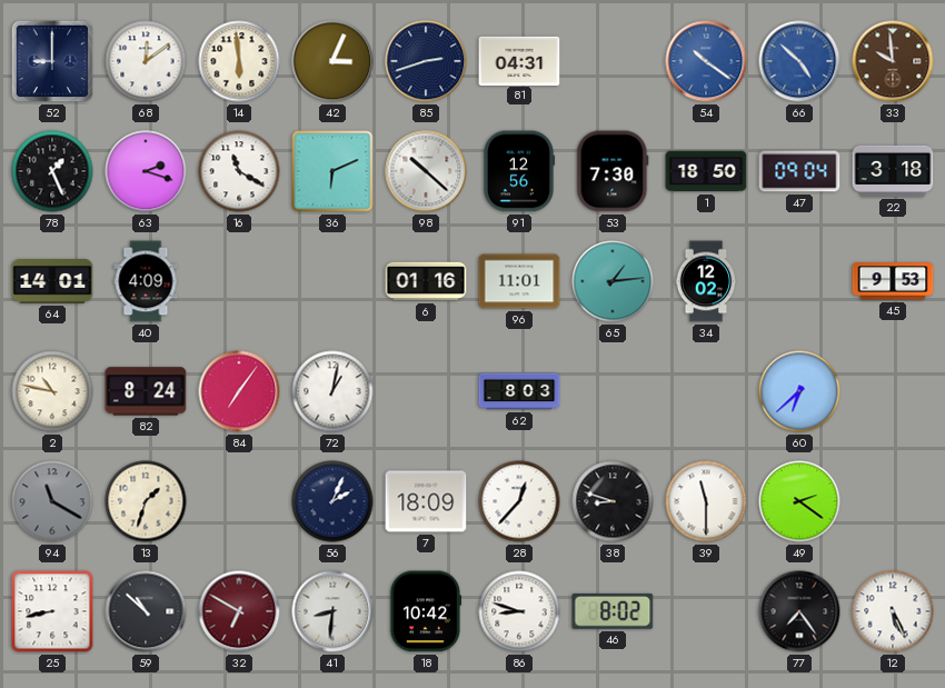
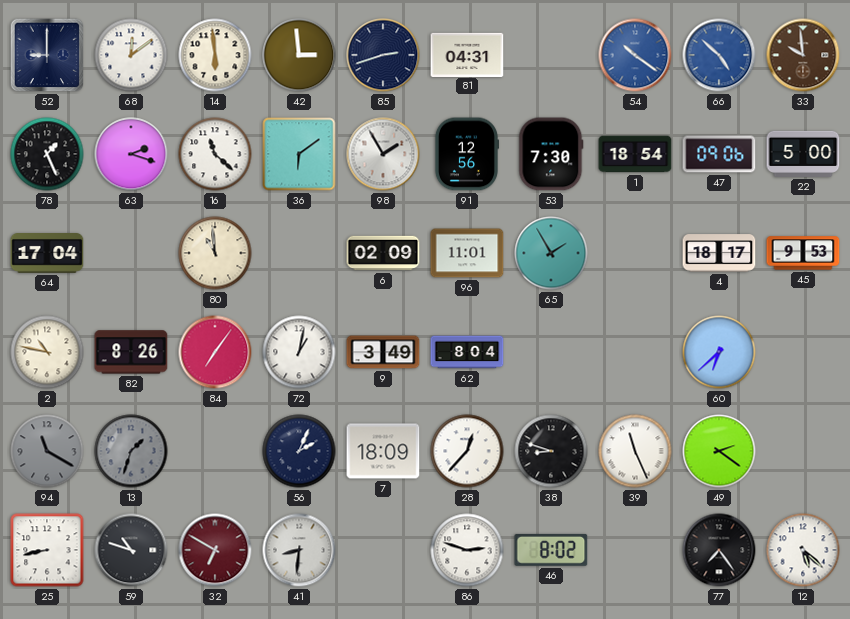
42: 3:04 -> 2:59 (299, 55)
16: 11:20 -> 11:22 (215, 154)
36: 6:11 -> 6:09 (299, 154)
98: 10:22 -> 1:55 (383, 154)
1: 18:50 -> 18:54 (635, 154)
47: 09:04 -> 09:06 (719, 154)
22: 3:18 -> 5:00 (803, 154)
64: 14:01 -> 17:04 (47, 254)
40: 4:09 -> none (146, 281)
80: none -> 10:59 (215, 253)
6: 01:16 -> 02:09 (383, 253)
65: 1:14 -> 1:55 (551, 253)
34: 12:02 -> none (706, 281)
4: none -> 18:17 (719, 253)
82: 8:24 -> 8:26 (131, 352)
9: none -> 3:49 (383, 352)
62: 8:03 -> 8:04 (467, 352)
13 dial: cream -> grey (131, 451)
39: 11:30 -> 11:26 (635, 451)
59: 10:52 -> 10:48 (131, 550)
18: 10:42 -> none (425, 611)
86: 8:48 -> 2:48 (467, 550)
12: 5:26 -> 5:22 (803, 550)
